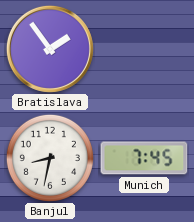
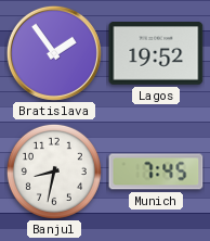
Lagos: none -> 19:52 (156, 54)
